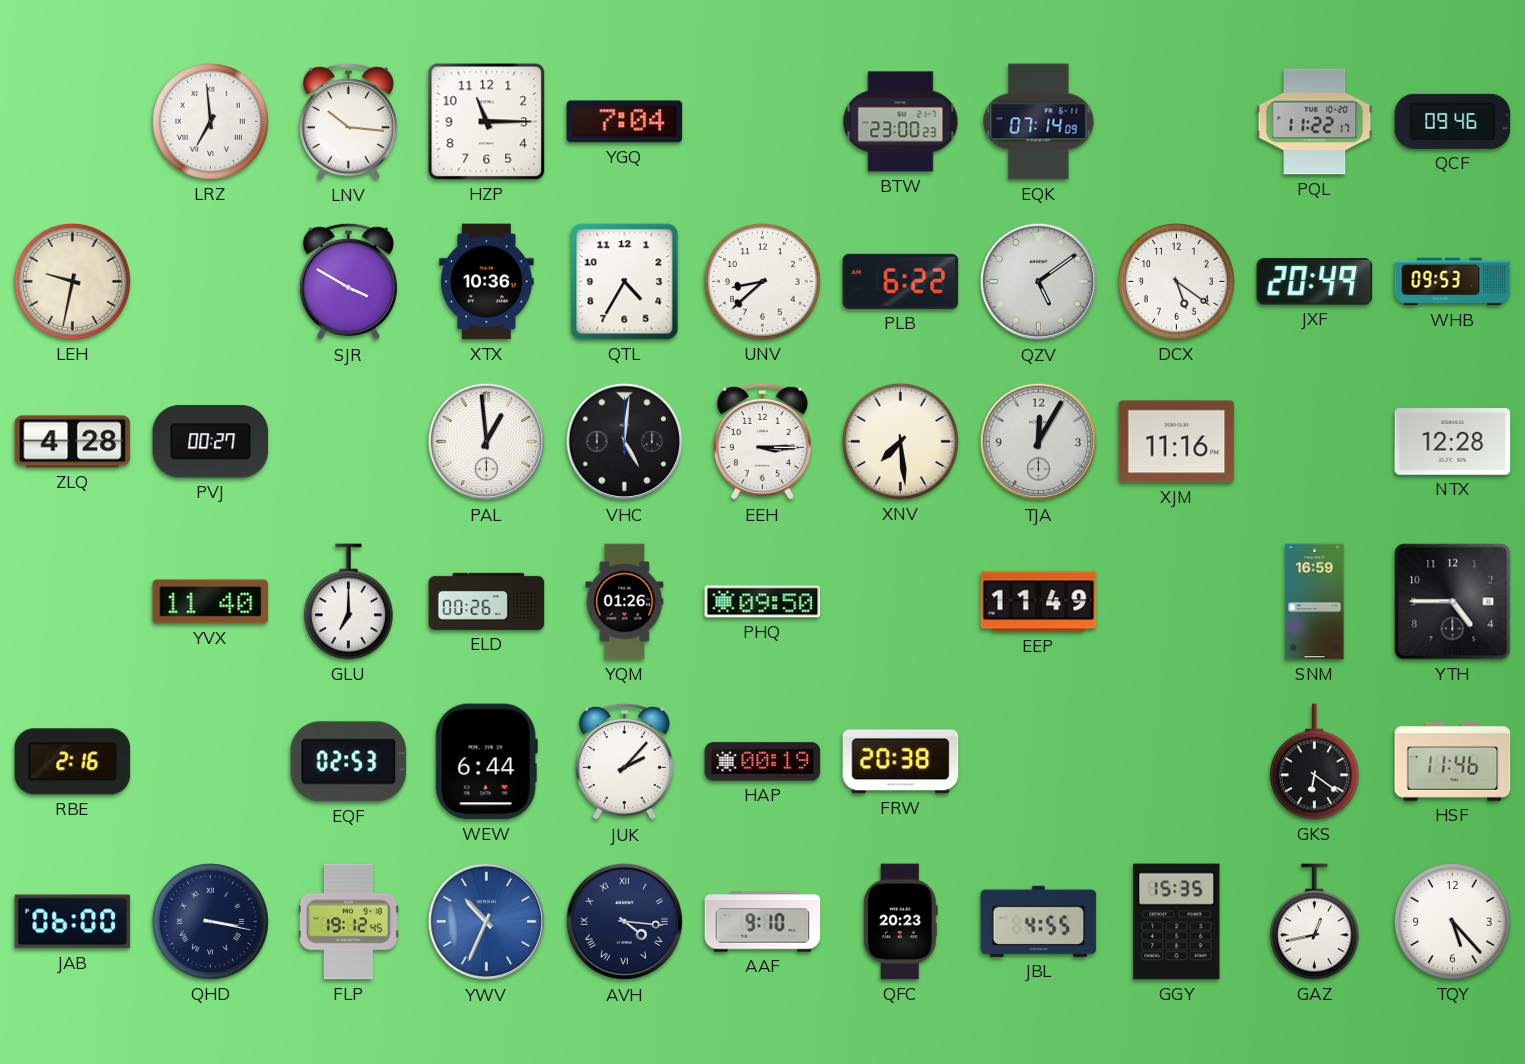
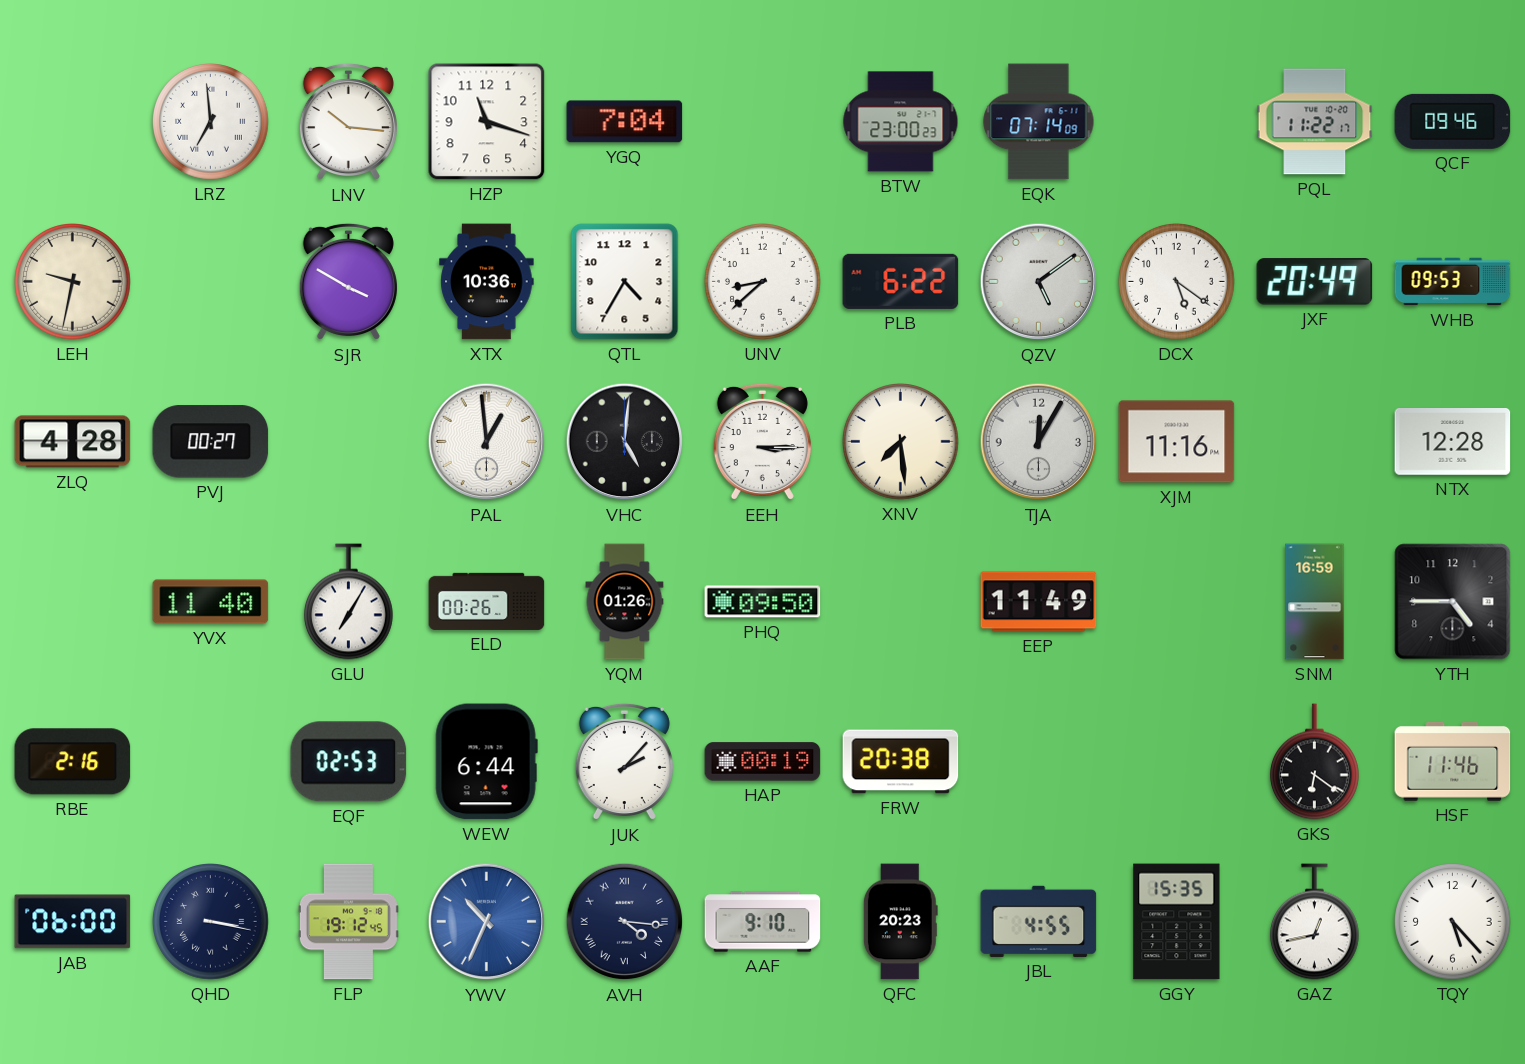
HZP: 11:15 -> 11:18 (487, 122)
GLU: 7:00 -> 7:05 (349, 602)
